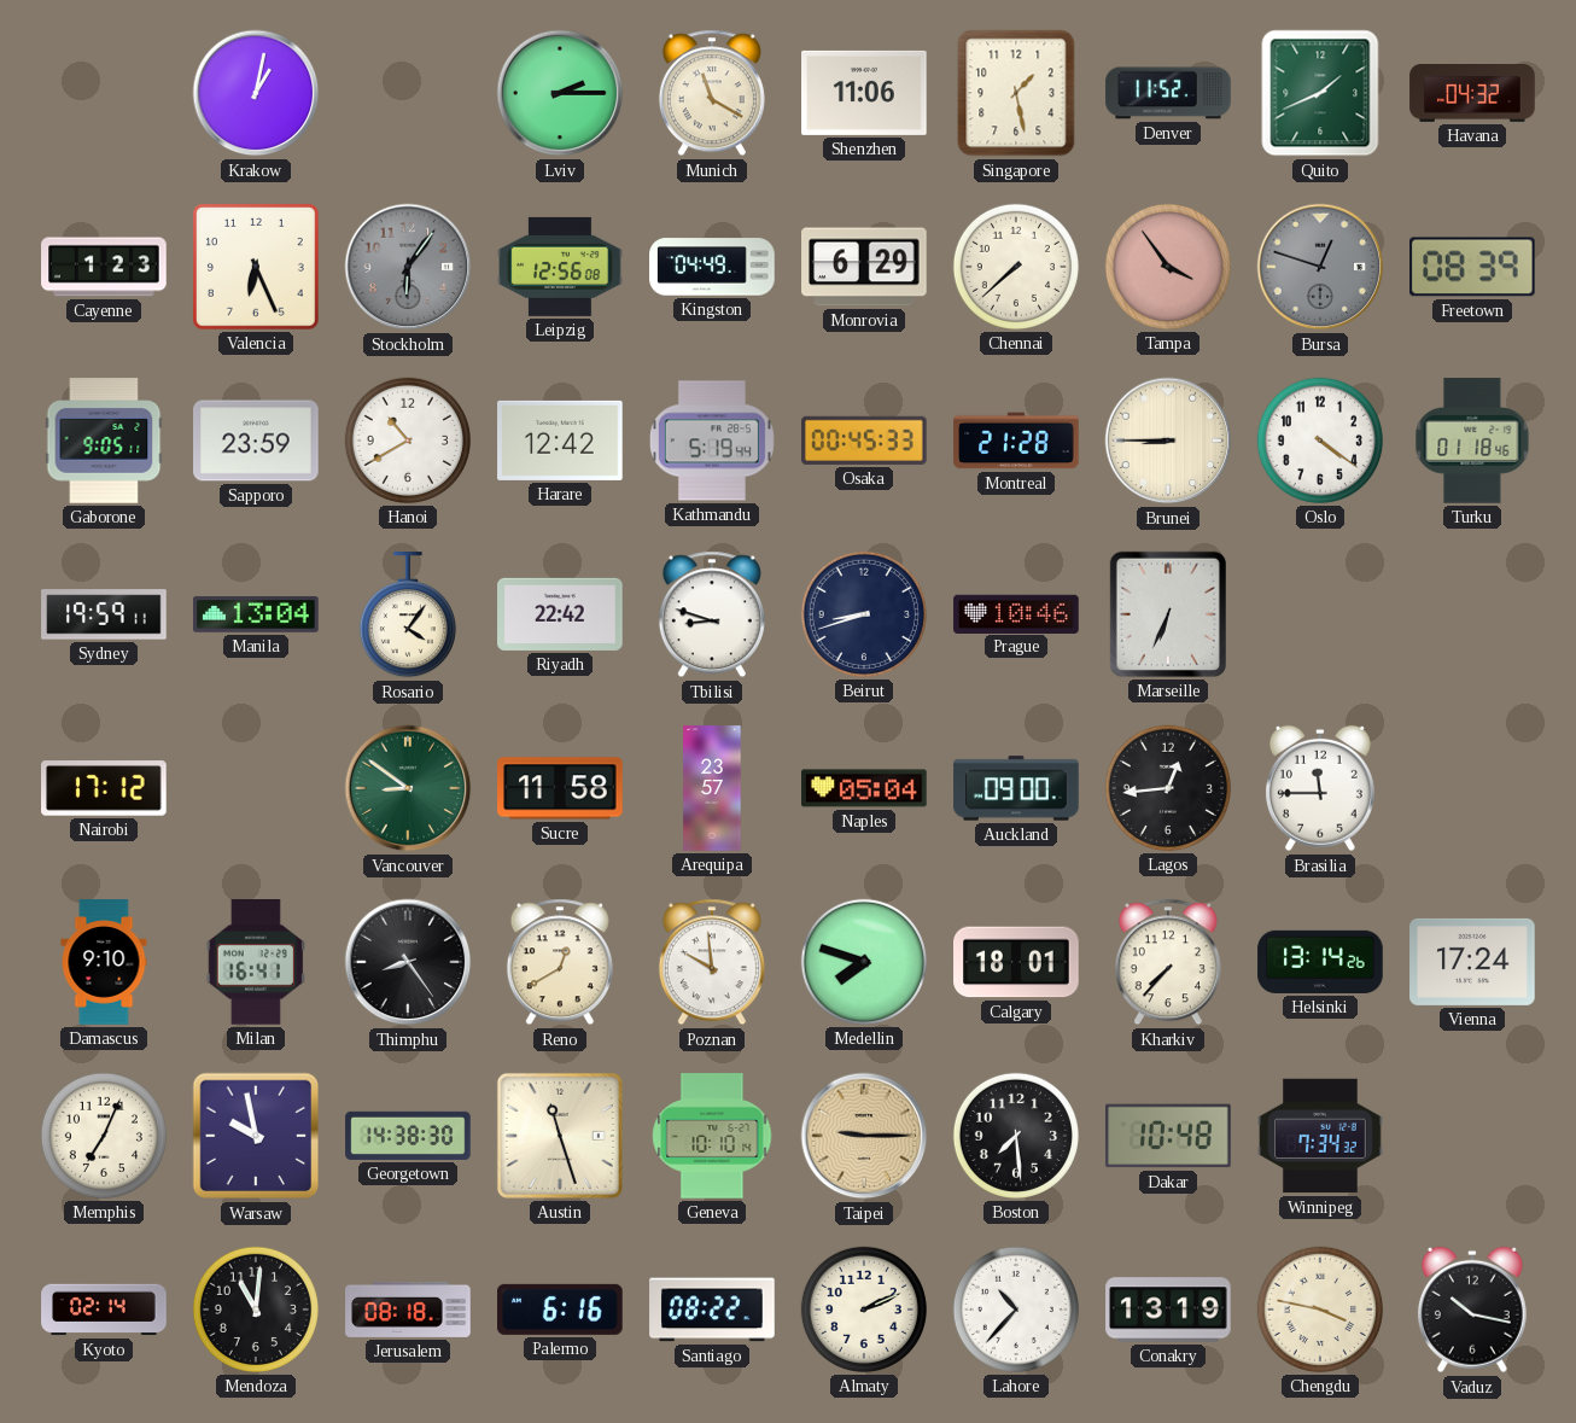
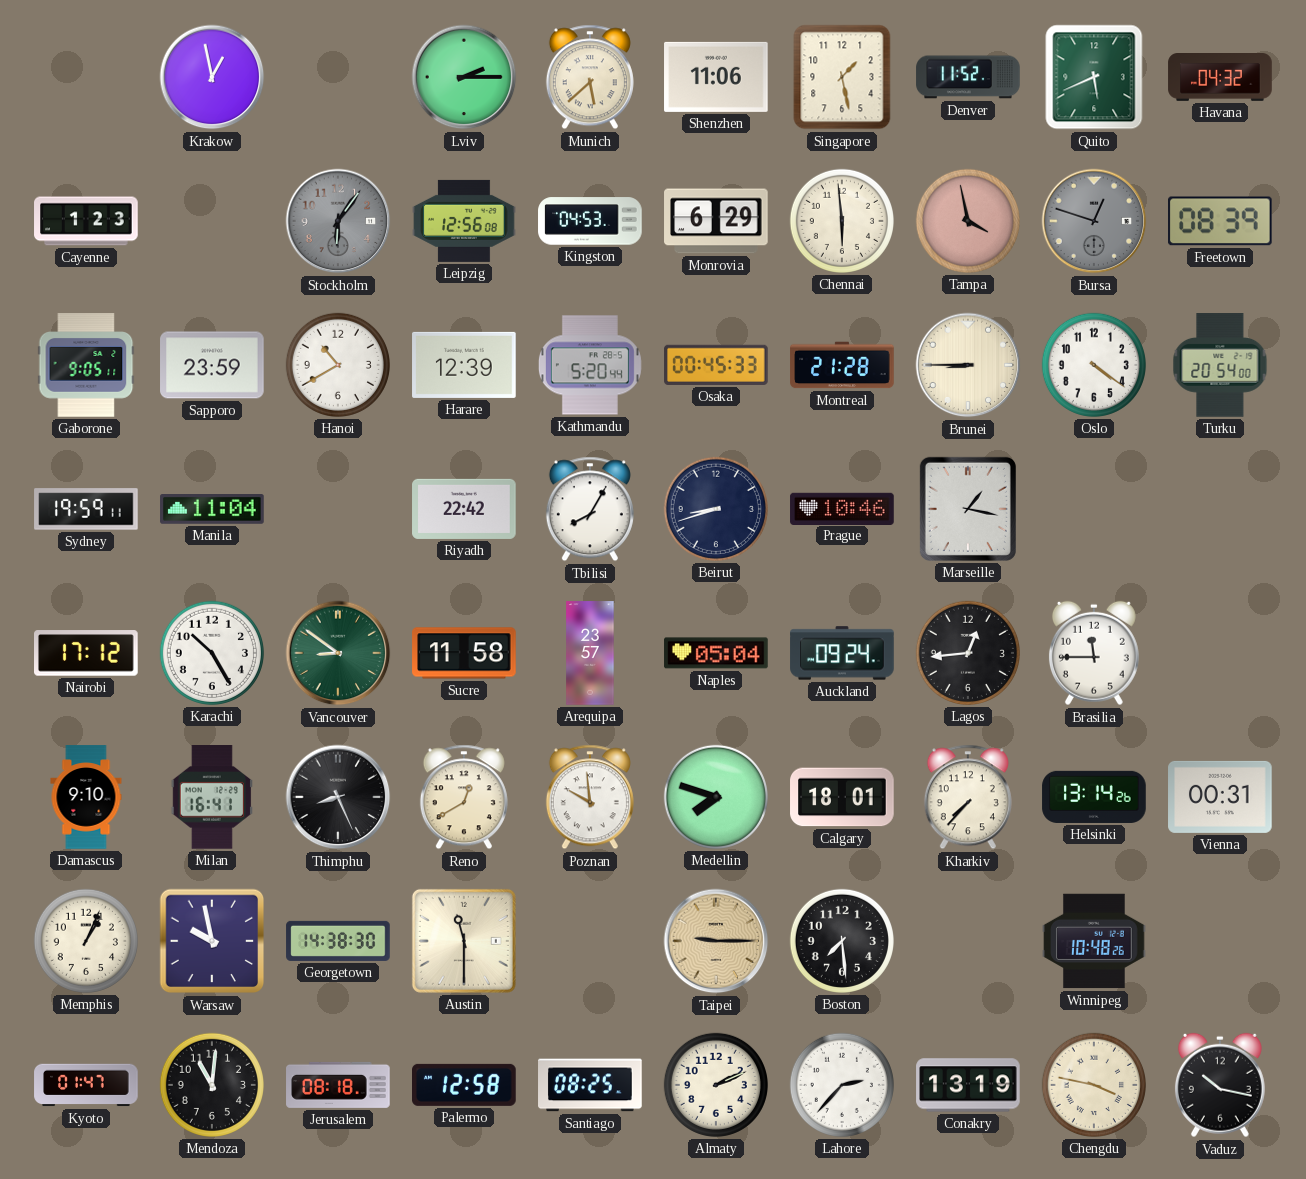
Krakow: 1:02 -> 12:58 (212, 77)
Munich: 11:20 -> 5:38 (590, 77)
Quito: 1:41 -> 5:41 (1094, 77)
Valencia: 6:26 -> none (256, 267)
Kingston: 04:49 -> 04:53 (590, 221)
Chennai: 7:38 -> 5:59 (842, 221)
Tampa: 3:54 -> 3:58 (968, 221)
Harare: 12:42 -> 12:39 (464, 365)
Kathmandu: 5:19 -> 5:20 (590, 365)
Turku: 01:18 -> 20:54 (1220, 365)
Manila: 13:04 -> 11:04 (212, 509)
Rosario: 4:06 -> none (408, 616)
Tbilisi: 8:48 -> 8:05 (590, 509)
Marseille: 6:34 -> 1:17 (968, 509)
Karachi: none -> 10:25 (212, 653)
Auckland: 09:00 -> 09:24 (842, 653)
Thimphu: 8:24 -> 8:26 (338, 797)
Vienna: 17:24 -> 00:31 (1220, 797)
Memphis: 7:04 -> 1:04 (86, 941)
Austin: 11:27 -> 11:30 (464, 941)
Geneva: 10:10 -> none (712, 1136)
Dakar: 10:48 -> none (1168, 1136)
Winnipeg: 7:34 -> 10:48 (1094, 941)
Kyoto: 02:14 -> 01:47 (86, 1085)
Palermo: 6:16 -> 12:58 (464, 1085)
Santiago: 08:22 -> 08:25 (590, 1085)
Lahore: 10:37 -> 2:37 (842, 1085)
